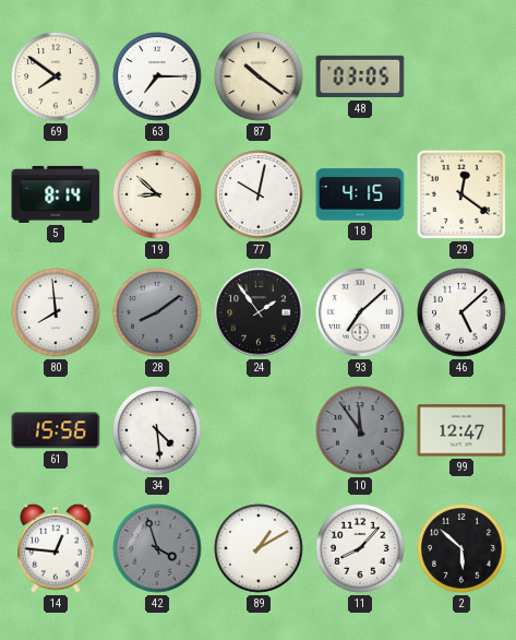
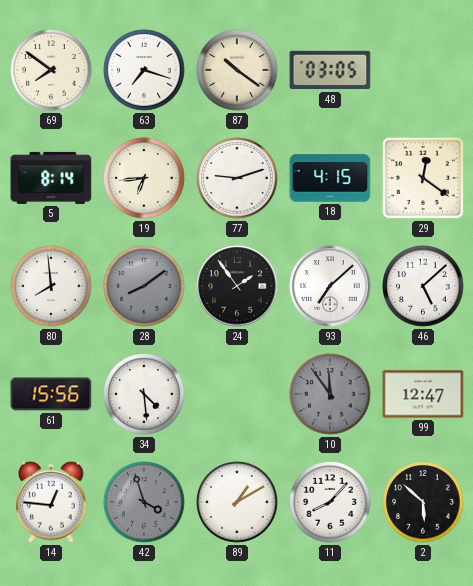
63: 7:15 -> 7:18 (144, 70)
19: 8:52 -> 6:44 (144, 178)
77: 10:02 -> 9:12 (237, 178)
